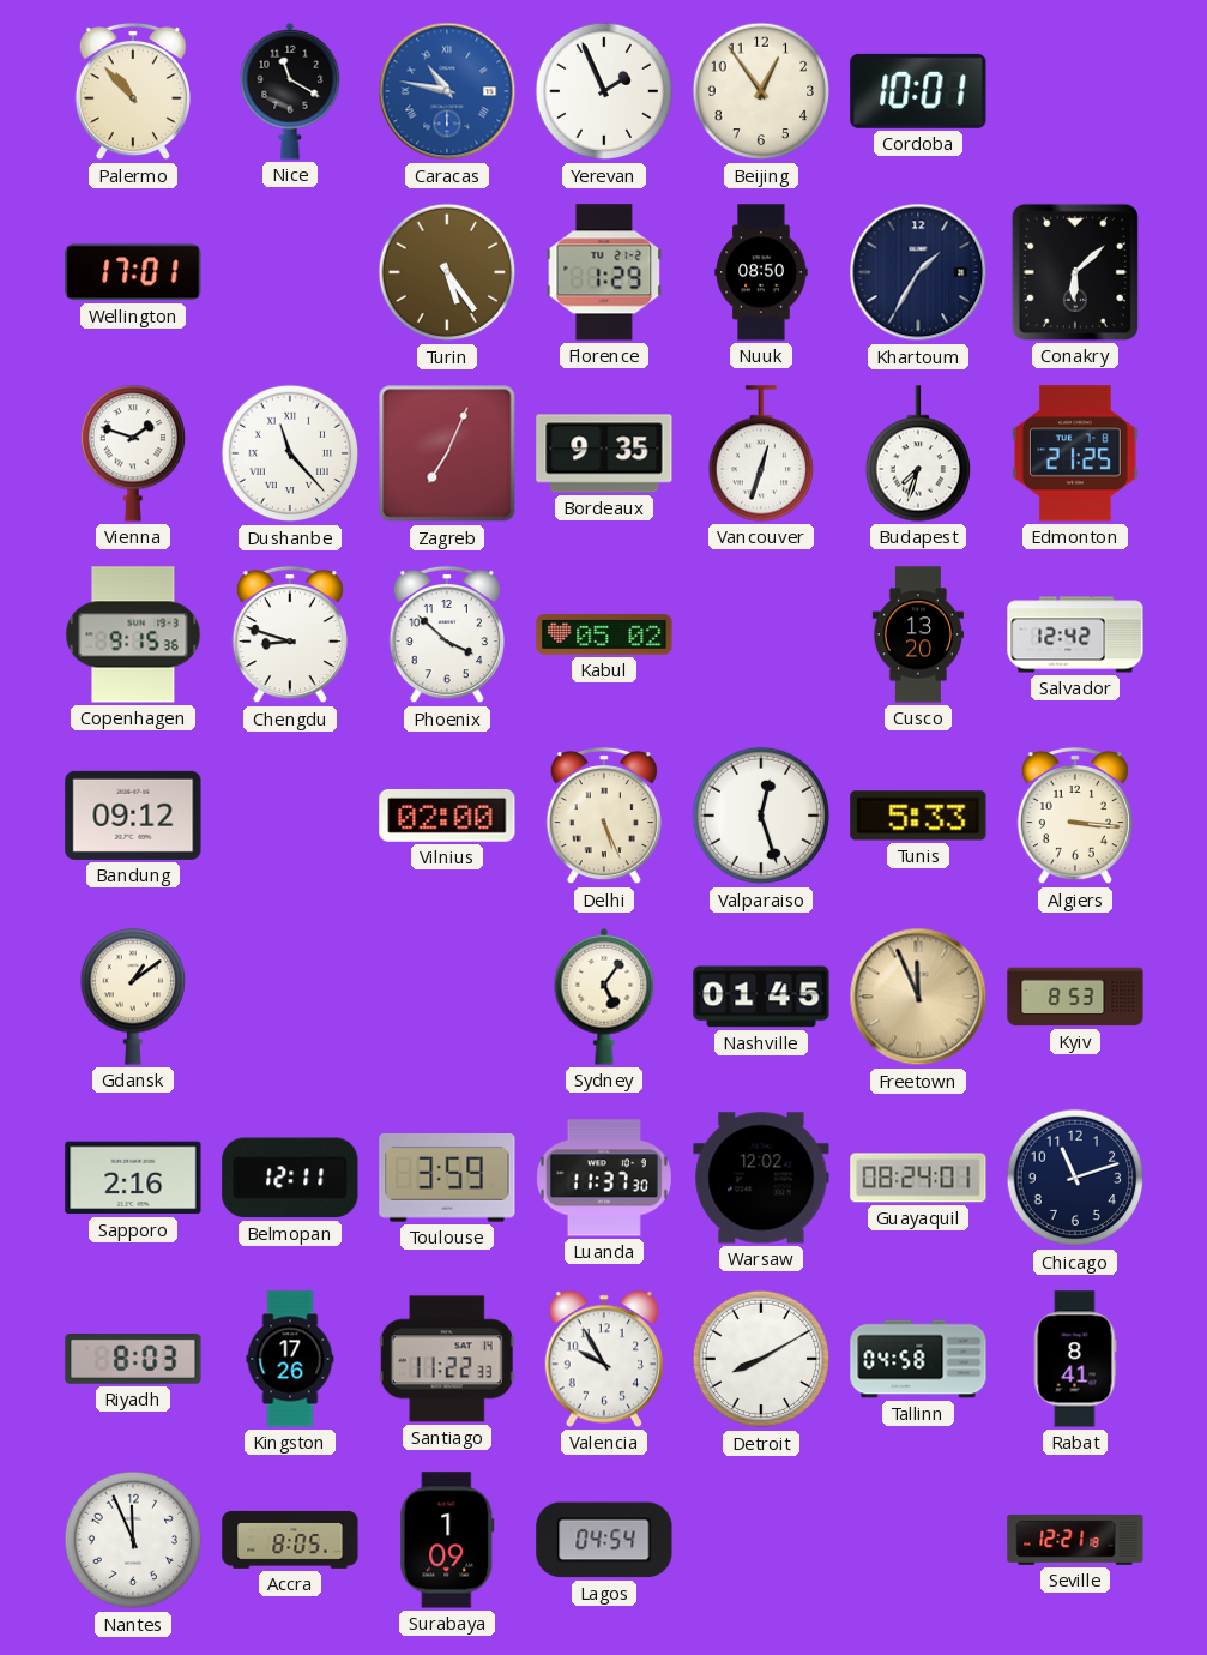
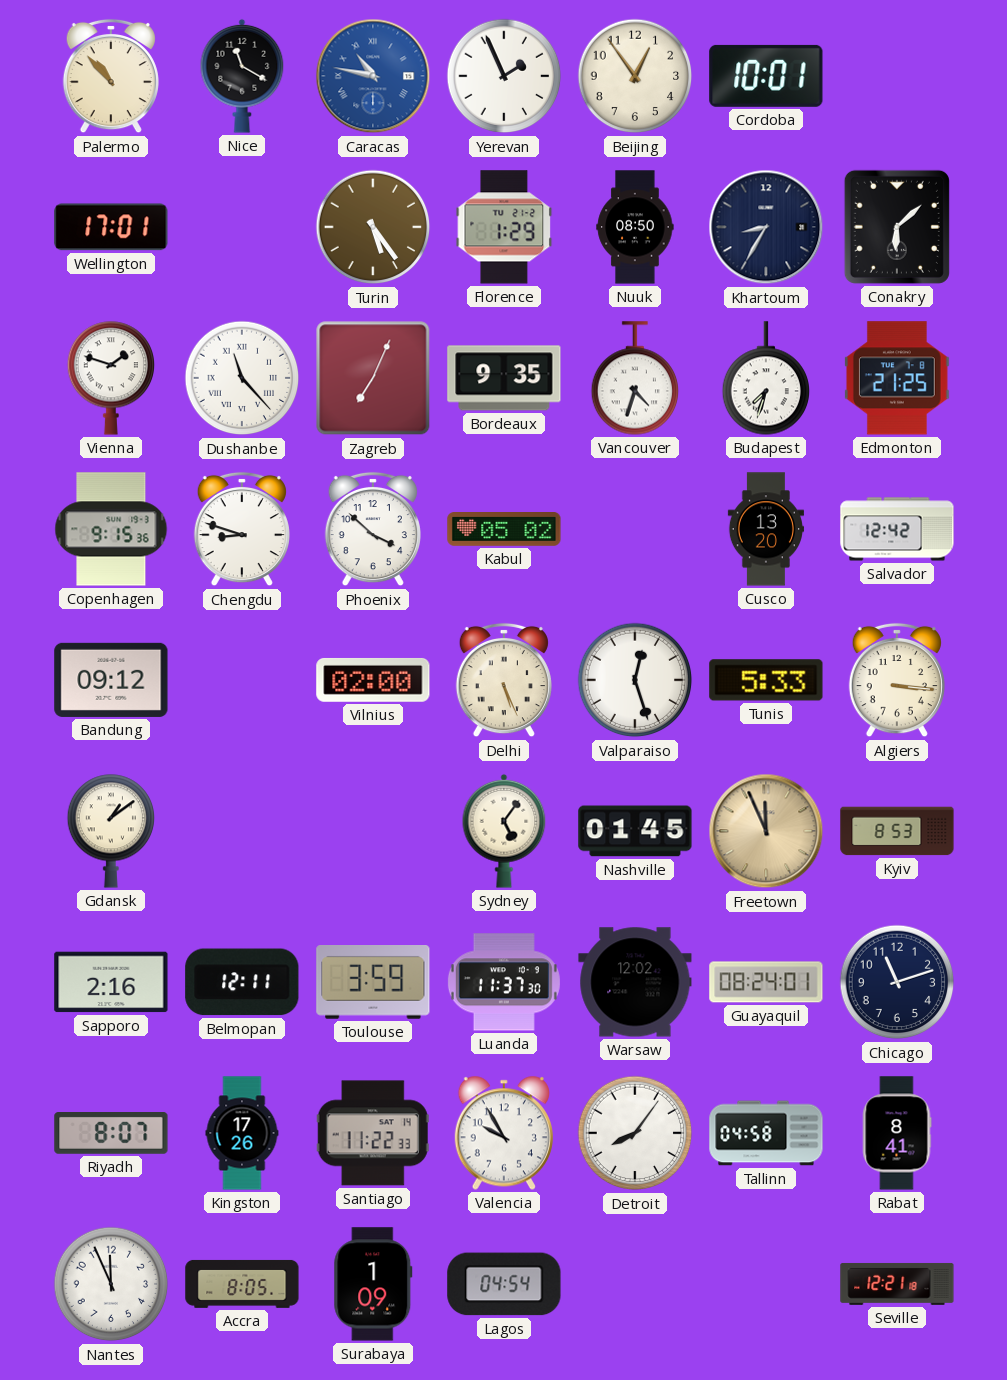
Khartoum: 1:35 -> 8:35 (766, 227)
Vancouver: 12:33 -> 4:33 (634, 378)
Riyadh: 8:03 -> 8:07 (111, 1134)
Detroit: 8:10 -> 8:06 (635, 1133)
